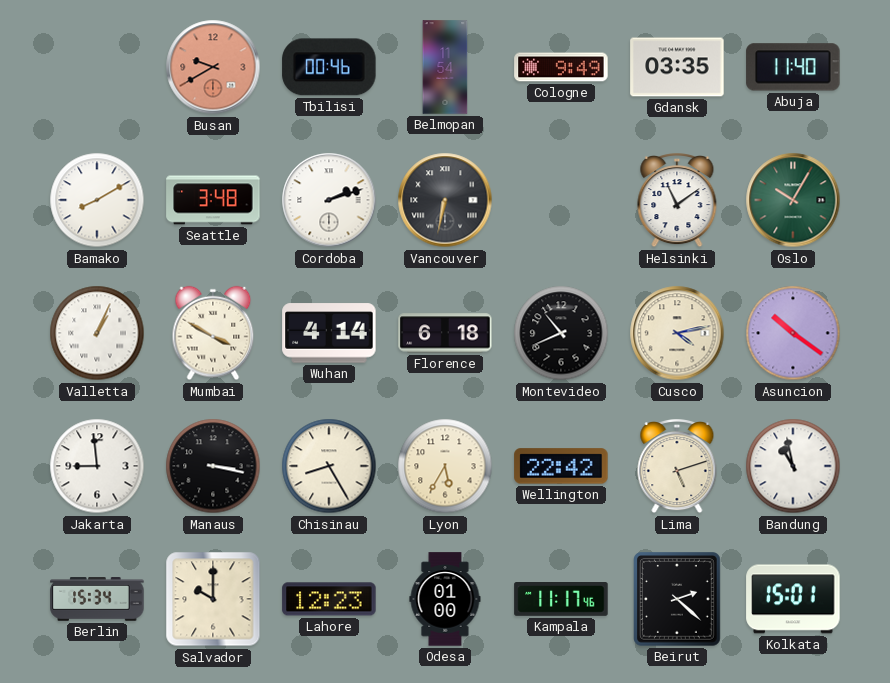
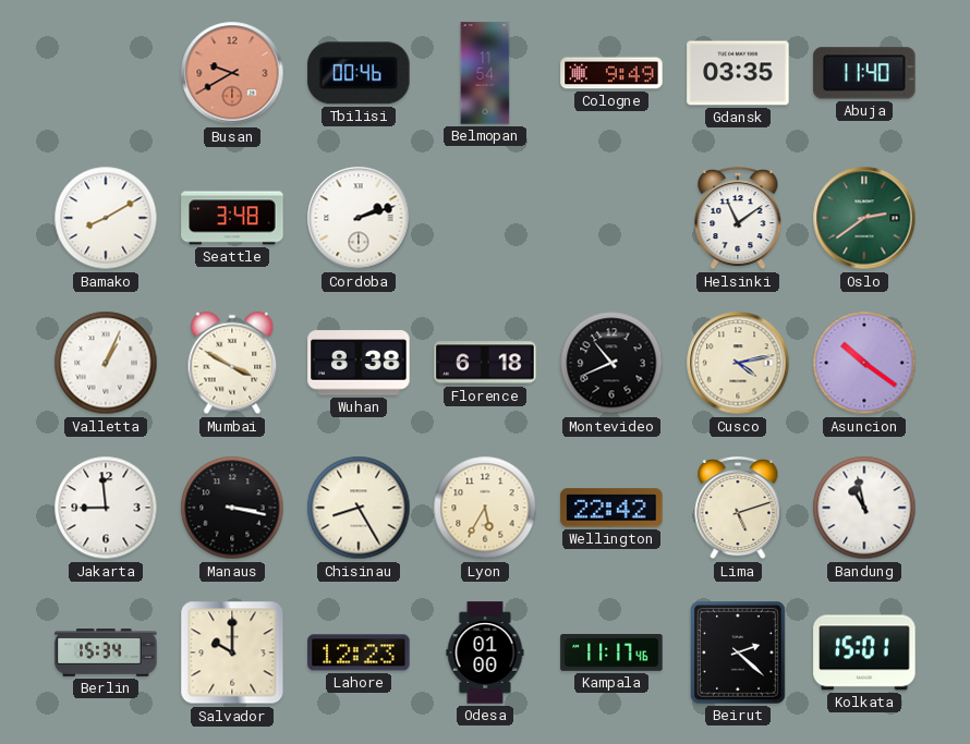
Vancouver: 6:32 -> none (445, 200)
Oslo: 10:05 -> 2:39 (864, 218)
Wuhan: 4:14 -> 8:38 (359, 363)
